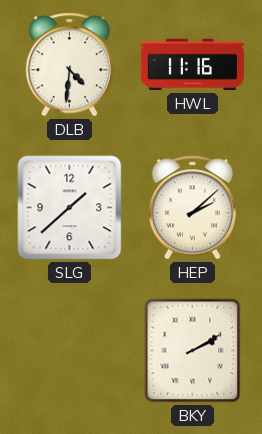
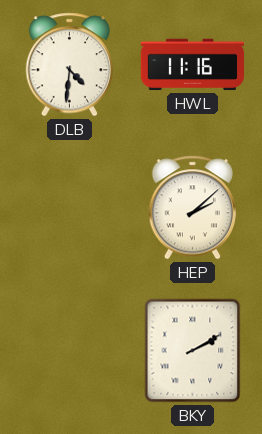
SLG: 1:38 -> none (70, 208)
